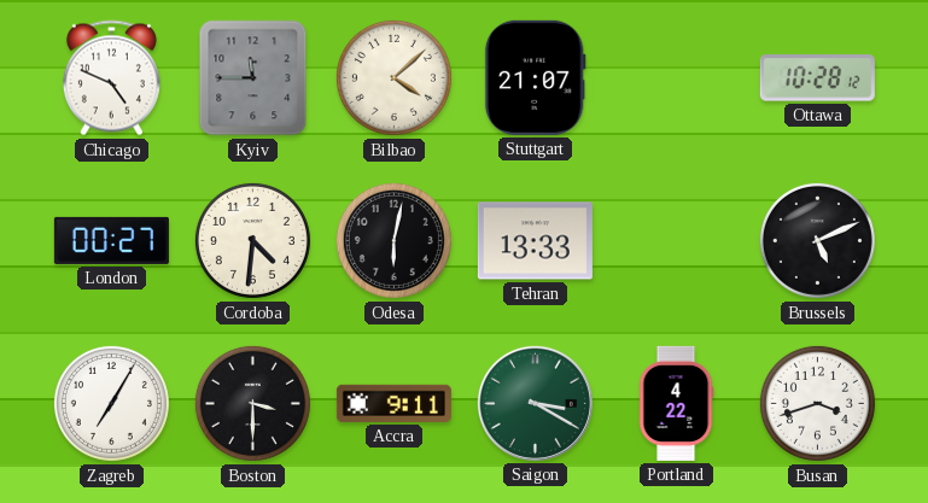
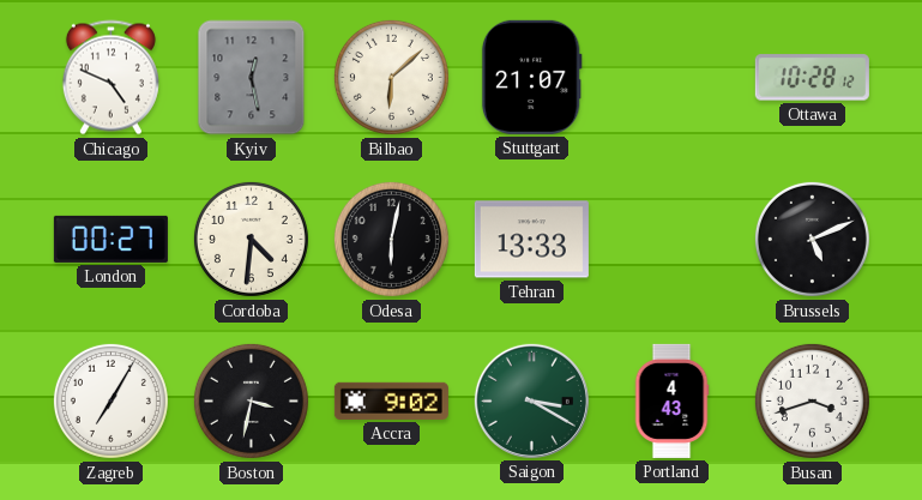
Kyiv: 11:45 -> 12:28 (252, 78)
Bilbao: 4:08 -> 6:08 (391, 77)
Boston: 3:30 -> 3:32 (251, 400)
Accra: 9:11 -> 9:02 (391, 400)
Portland: 4:22 -> 4:43 (671, 400)
